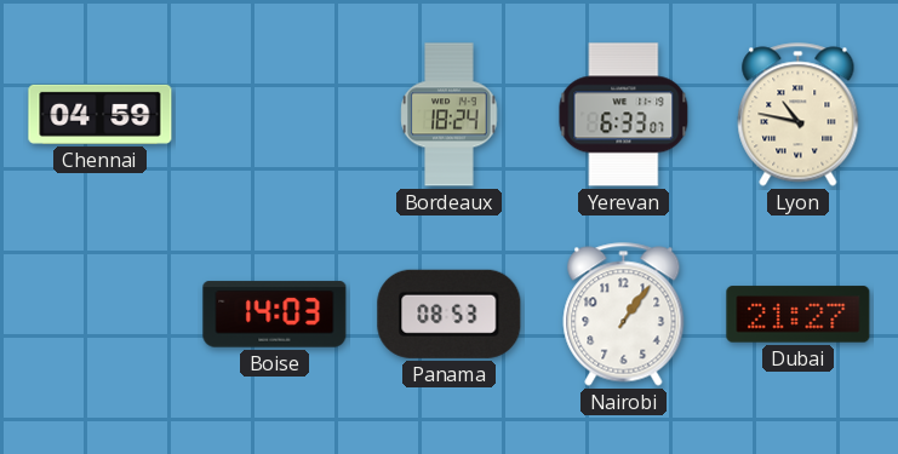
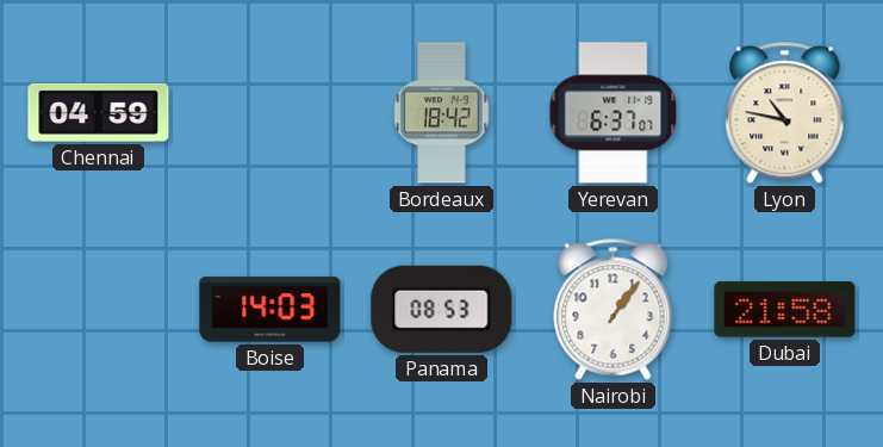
Bordeaux: 18:24 -> 18:42 (442, 113)
Yerevan: 6:33 -> 6:37 (614, 113)
Dubai: 21:27 -> 21:58 (785, 310)
